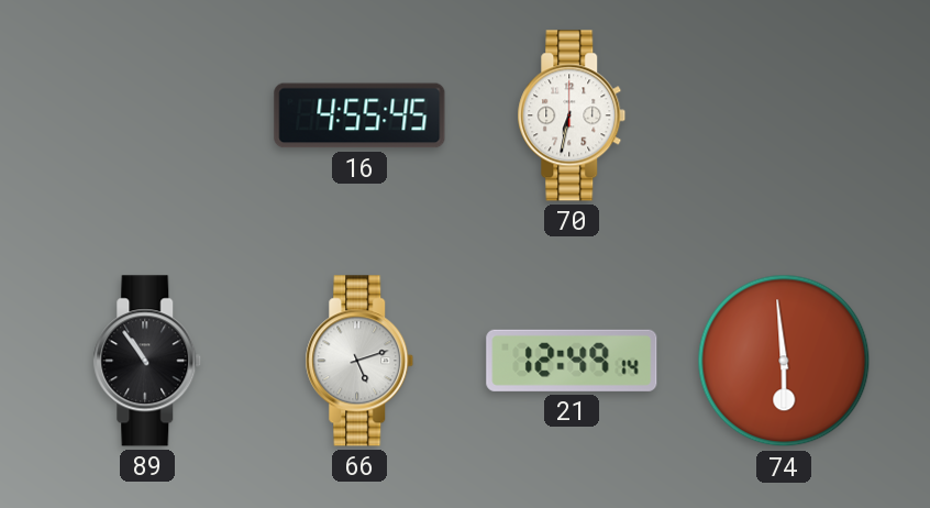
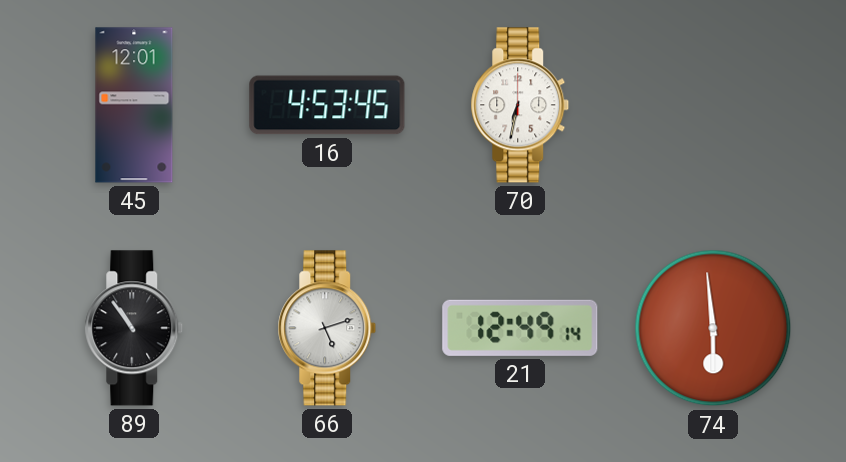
45: none -> 12:01 (134, 105)
16: 4:55 -> 4:53 (327, 105)
